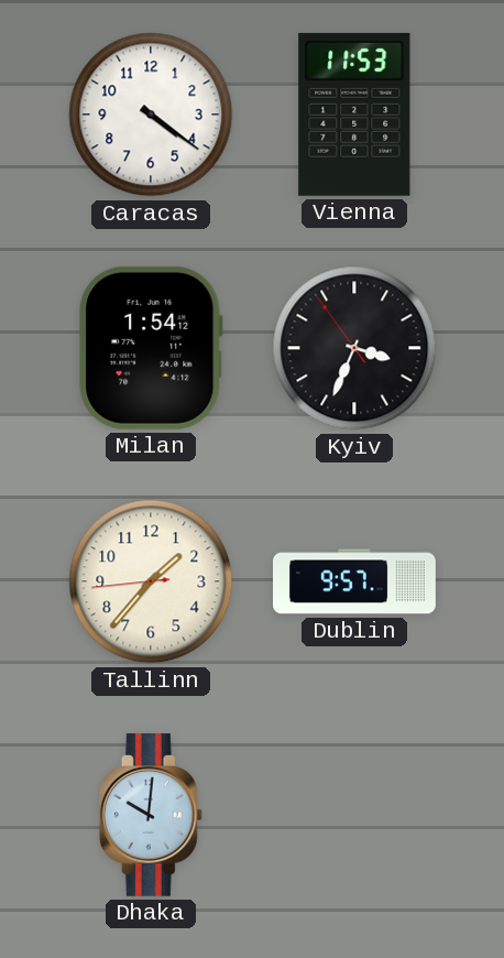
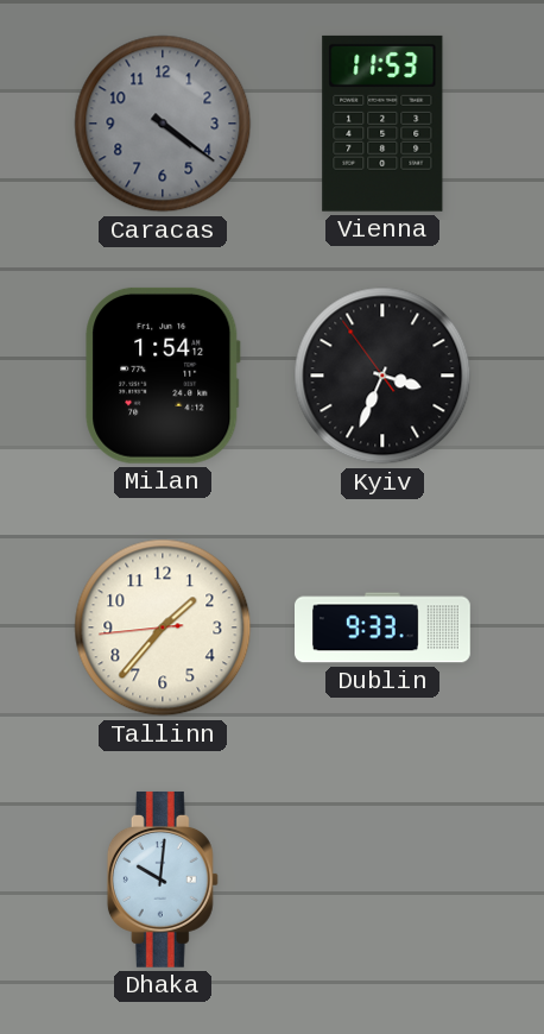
Caracas dial: white -> grey (163, 124)
Dublin: 9:57 -> 9:33 (384, 628)
